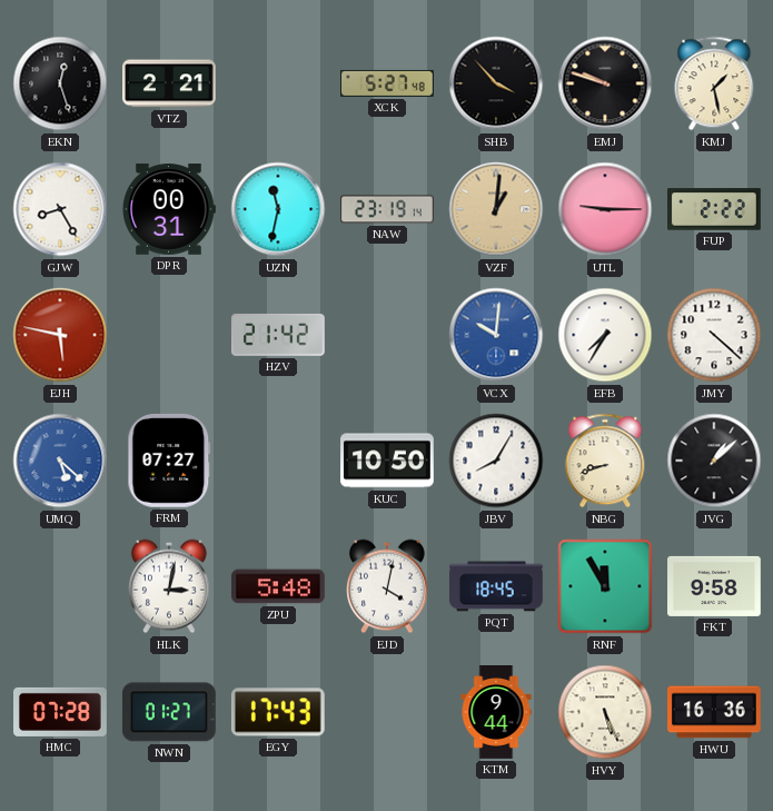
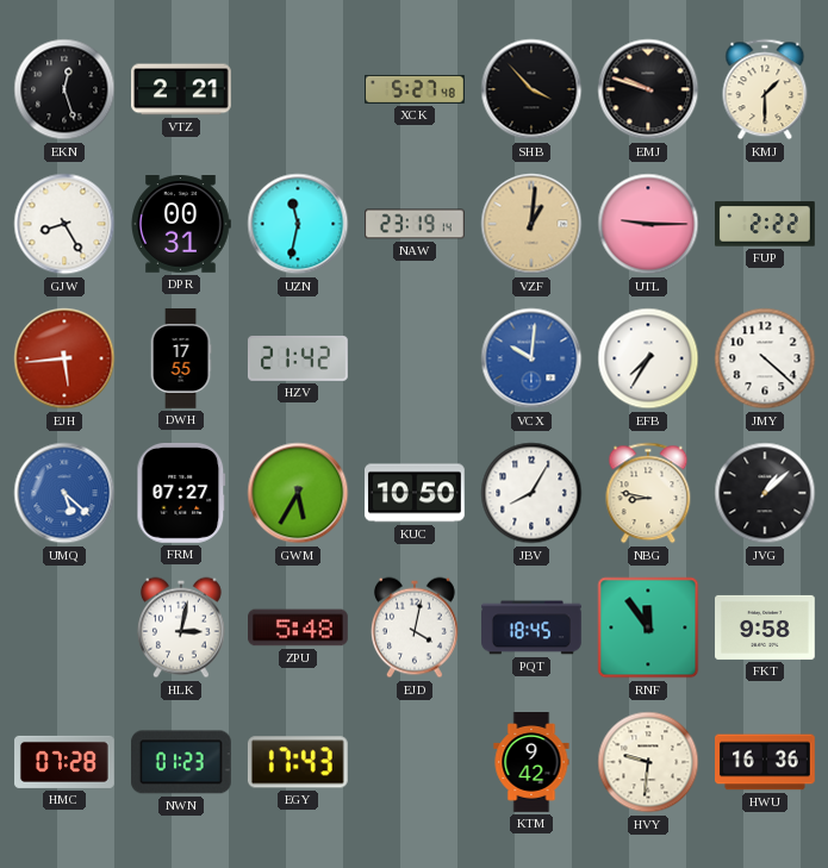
KMJ: 1:28 -> 1:30 (765, 89)
EJH: 5:47 -> 5:44 (64, 358)
DWH: none -> 17:55 (181, 360)
GWM: none -> 5:35 (298, 493)
NBG: 8:42 -> 8:47 (648, 493)
RNF: 11:55 -> 11:54 (648, 627)
NWN: 01:27 -> 01:23 (181, 762)
KTM: 9:44 -> 9:42 (531, 763)
HVY: 5:26 -> 9:31 (648, 762)
